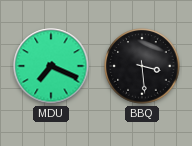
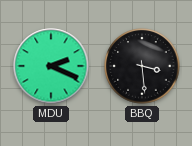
MDU: 7:19 -> 2:19 (51, 66)
